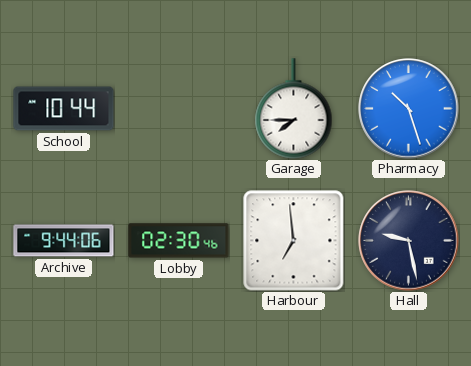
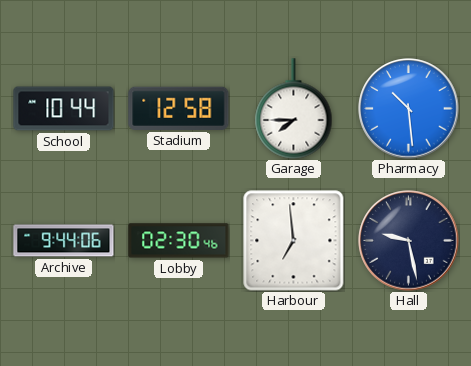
Stadium: none -> 12:58 (179, 108)
Pharmacy: 10:27 -> 10:29 (409, 109)
